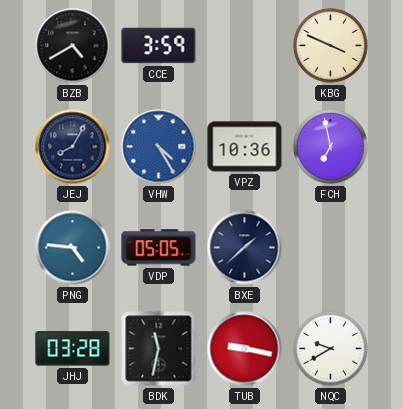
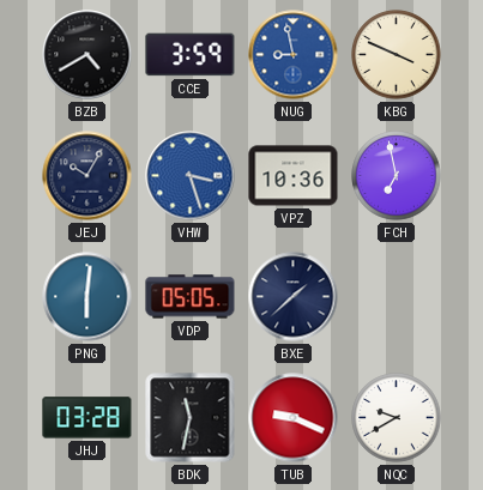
NUG: none -> 8:58 (294, 55)
JEJ: 8:05 -> 10:05 (87, 176)
VHW: 4:25 -> 3:27 (191, 176)
PNG: 4:46 -> 6:01 (87, 297)
TUB: 9:17 -> 9:19 (294, 418)
